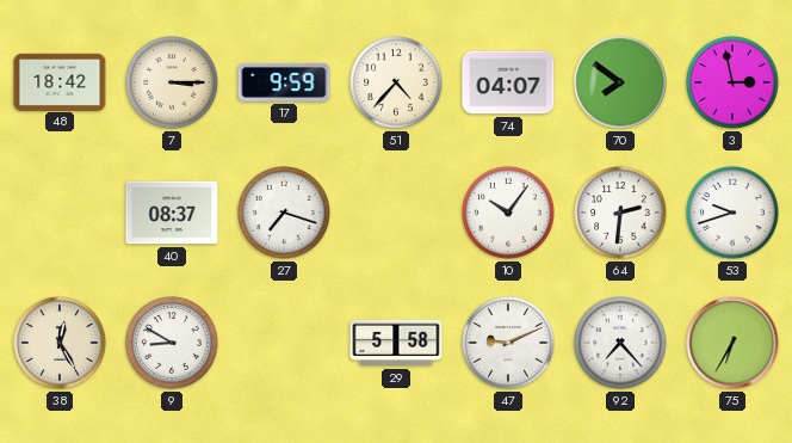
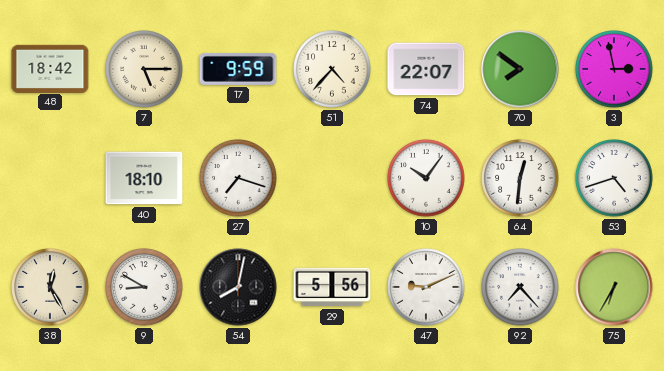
7: 3:15 -> 5:15 (144, 69)
74: 04:07 -> 22:07 (426, 69)
40: 08:37 -> 18:10 (144, 178)
64: 2:31 -> 12:31 (520, 178)
53: 9:42 -> 4:42 (614, 178)
54: none -> 8:02 (238, 287)
29: 5:58 -> 5:56 (332, 287)
